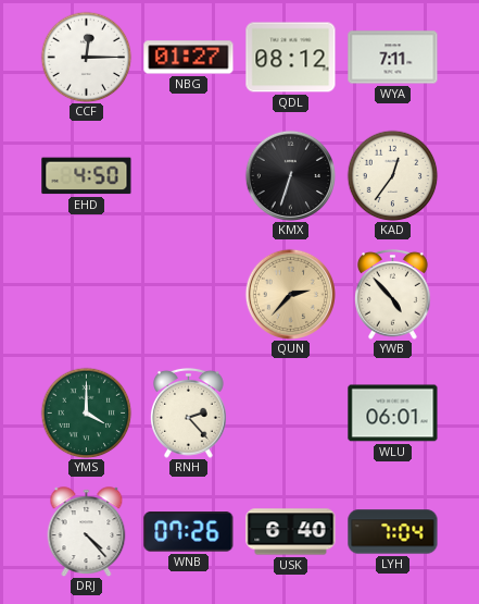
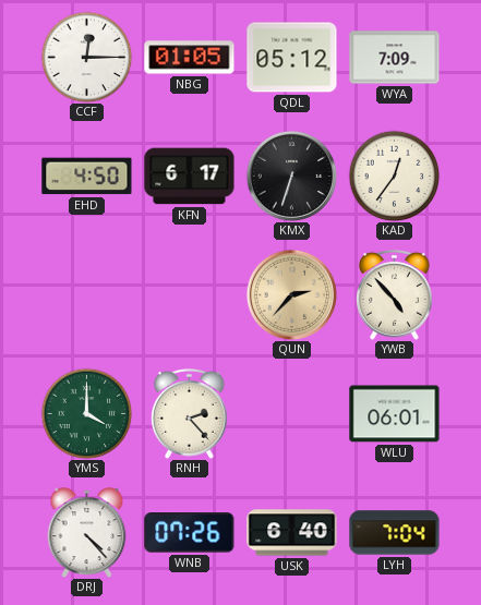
NBG: 01:27 -> 01:05 (190, 58)
QDL: 08:12 -> 05:12 (292, 58)
WYA: 7:11 -> 7:09 (395, 58)
KFN: none -> 6:17 (190, 177)
